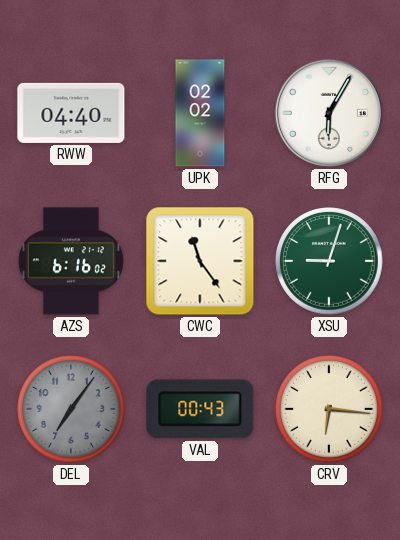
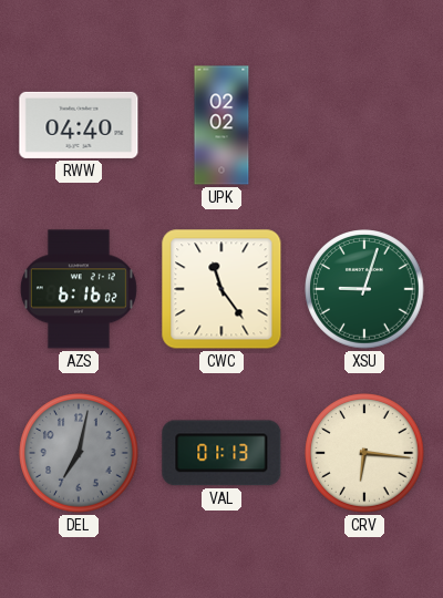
RFG: 6:05 -> none (329, 113)
DEL: 7:06 -> 7:02 (79, 453)
VAL: 00:43 -> 01:13 (221, 453)
